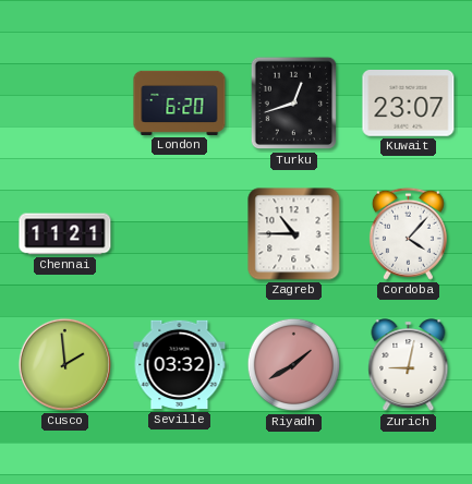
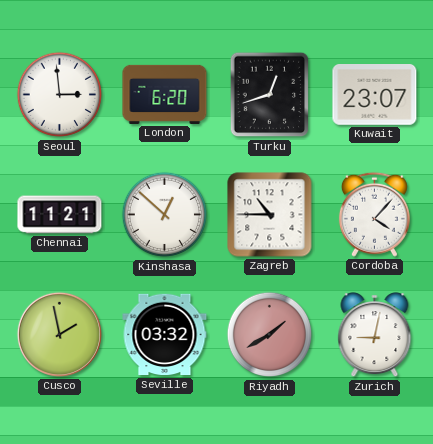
Seoul: none -> 2:59 (59, 95)
Kinshasa: none -> 12:52 (164, 215)
Cusco: 1:59 -> 1:58 (59, 334)
